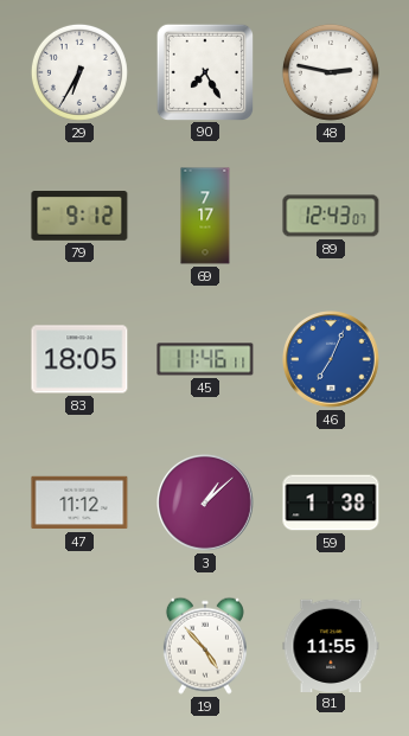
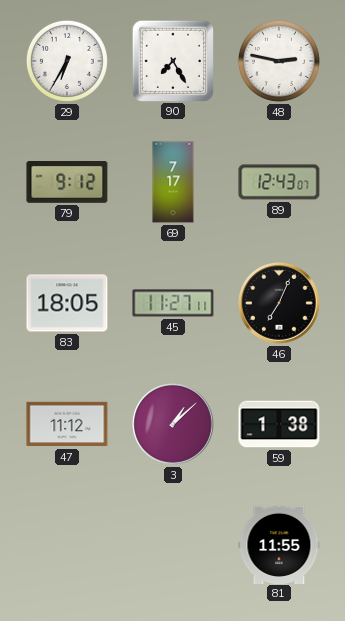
45: 11:46 -> 11:27 (173, 303)
46 dial: blue -> black (280, 304)
19: 4:53 -> none (205, 646)
